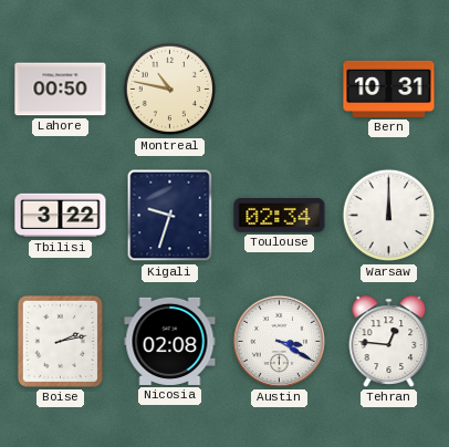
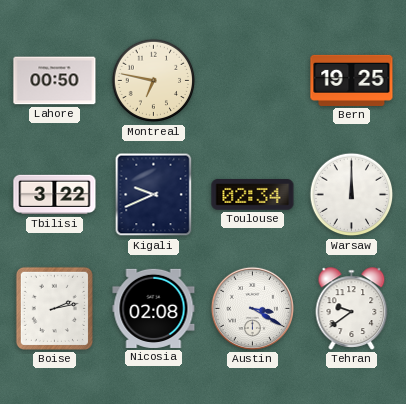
Montreal: 10:47 -> 6:47 (154, 81)
Bern: 10:31 -> 19:25 (352, 80)
Kigali: 9:33 -> 9:41 (154, 195)
Tehran: 12:46 -> 9:39 (352, 309)
